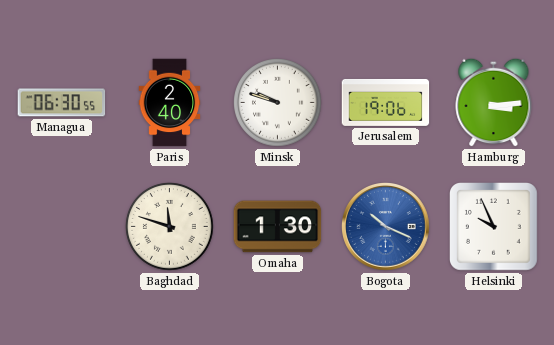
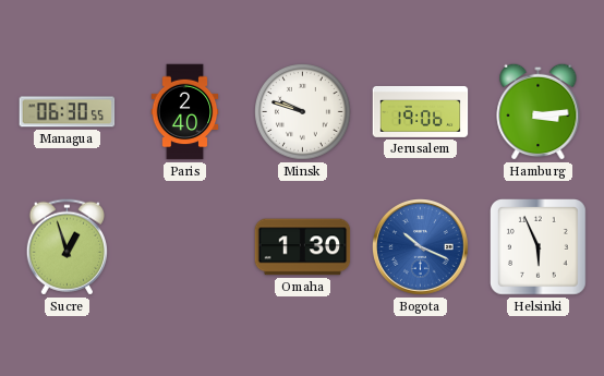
Sucre: none -> 12:57 (67, 247)
Baghdad: 11:48 -> none (170, 227)
Helsinki: 9:56 -> 5:56 (539, 247)
